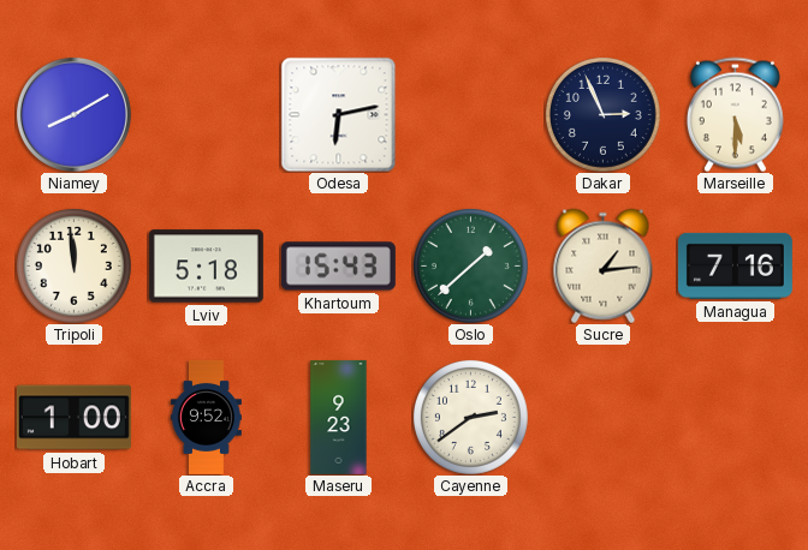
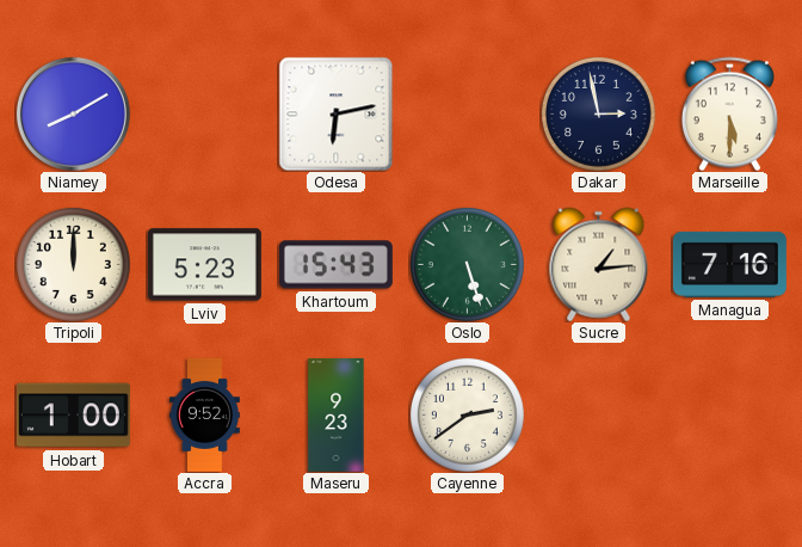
Dakar: 2:56 -> 2:58 (598, 113)
Tripoli: 11:59 -> 12:00 (73, 264)
Lviv: 5:18 -> 5:23 (204, 265)
Oslo: 1:38 -> 5:27 (467, 264)
